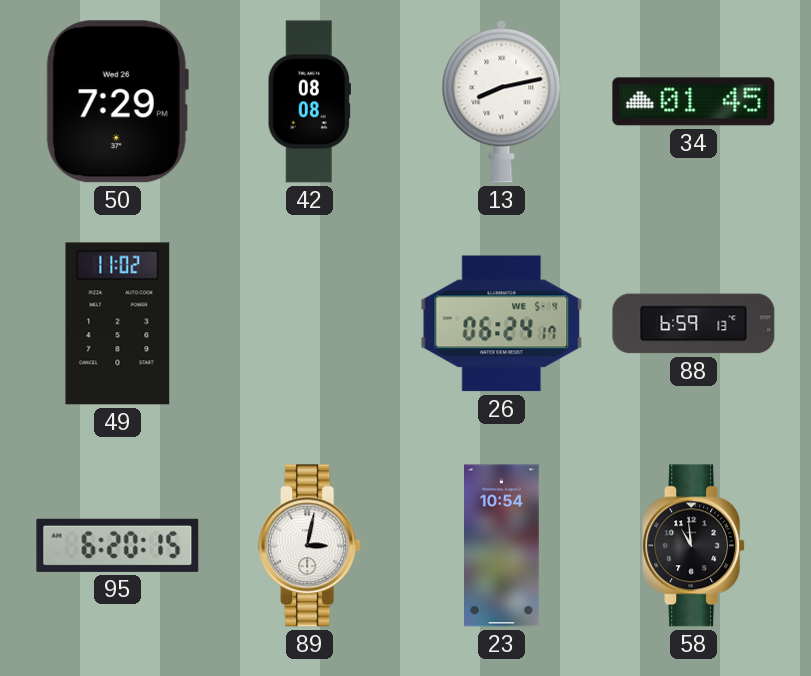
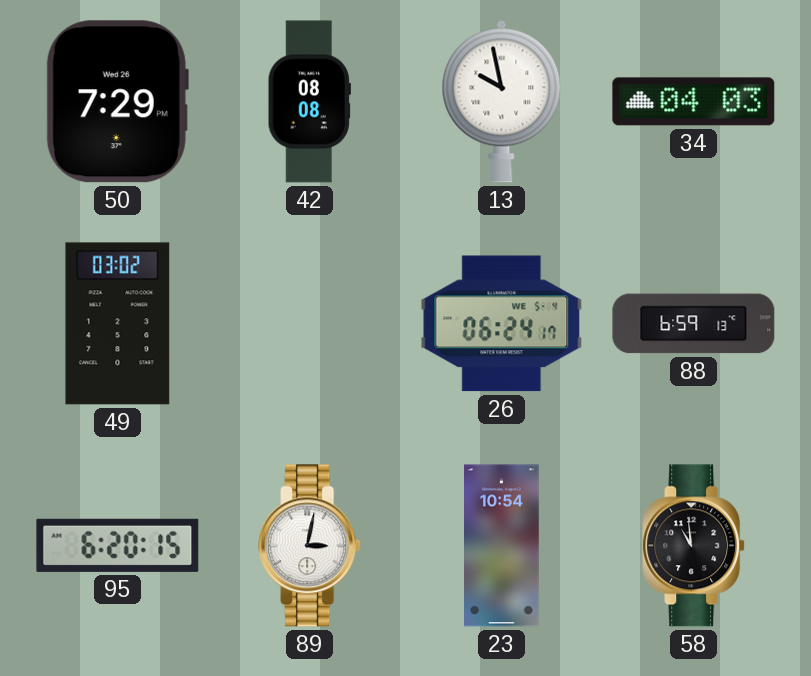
13: 8:13 -> 9:58 (502, 101)
34: 01:45 -> 04:03 (694, 102)
49: 11:02 -> 03:02 (118, 324)
